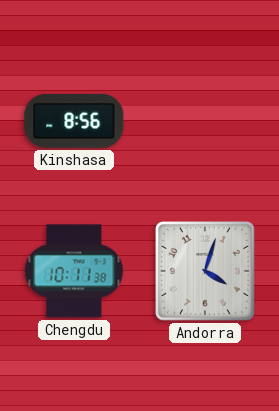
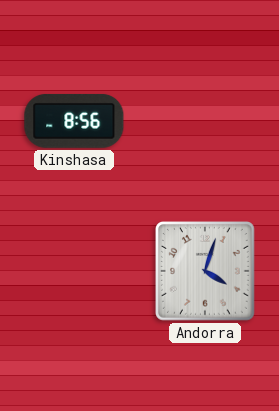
Chengdu: 10:11 -> none (74, 271)
